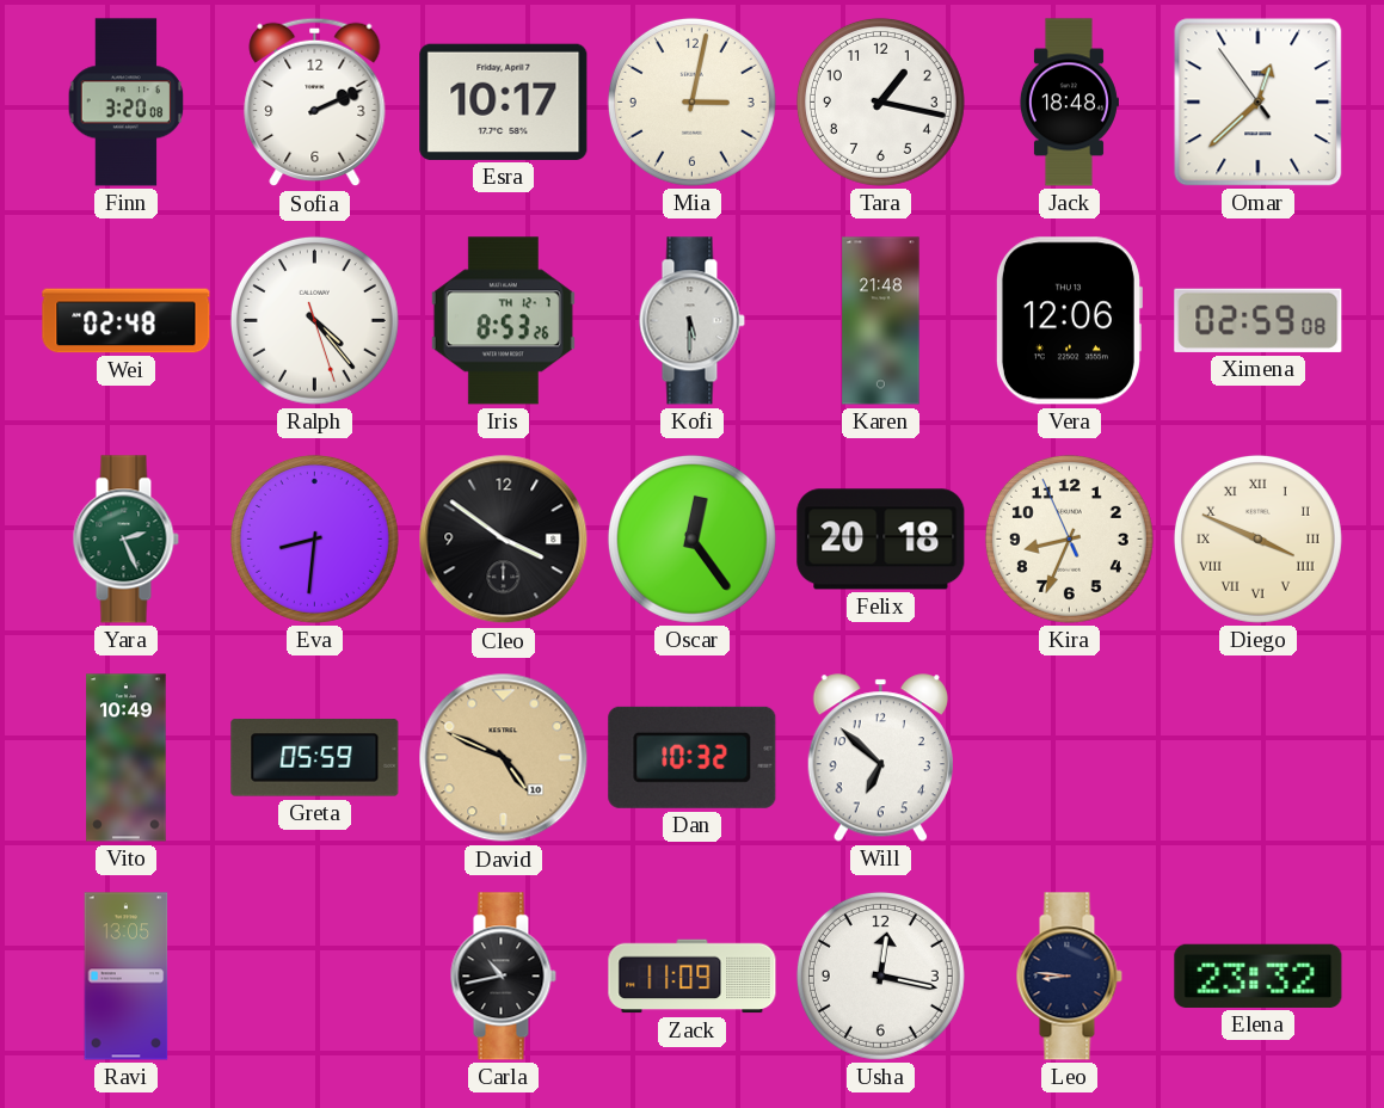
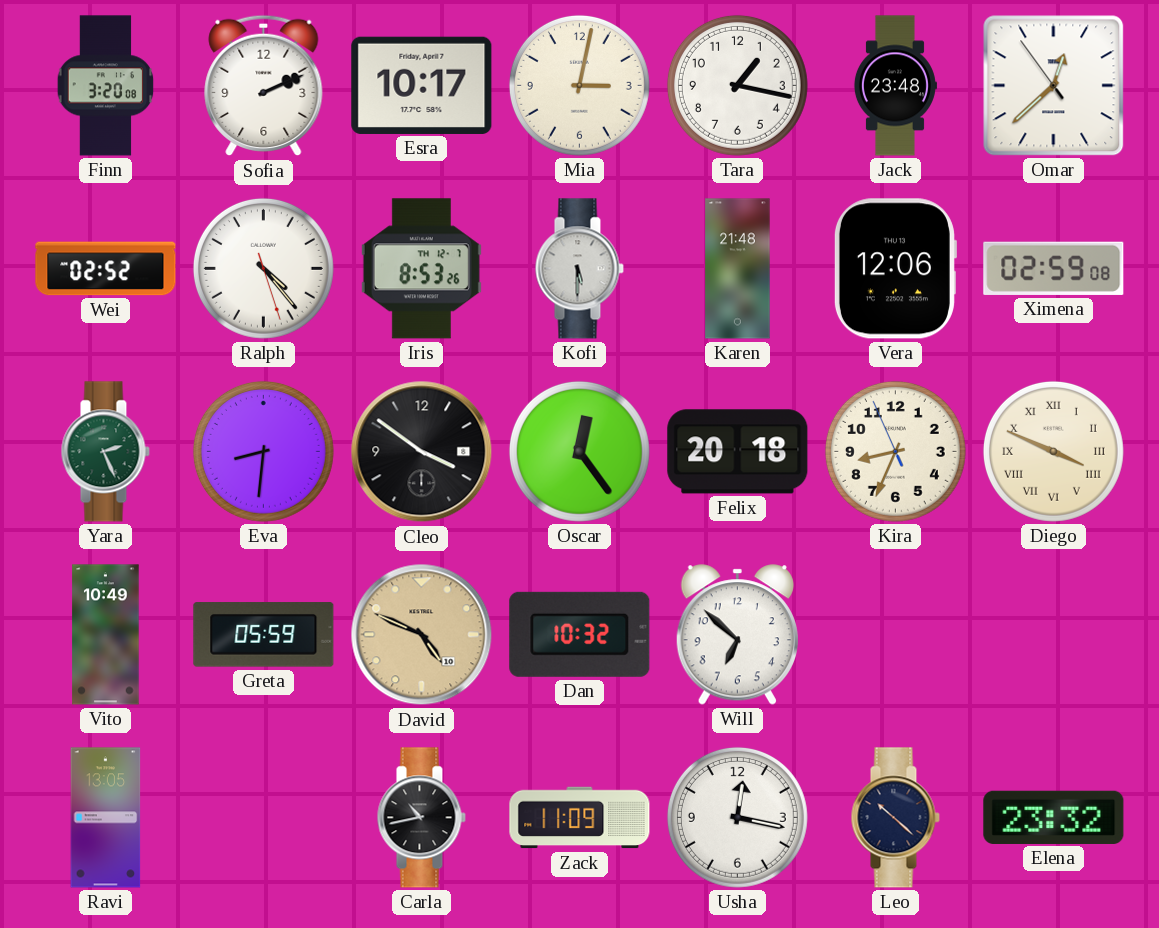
Jack: 18:48 -> 23:48 (895, 86)
Wei: 02:48 -> 02:52 (106, 269)
Leo: 8:46 -> 10:22 (895, 818)
